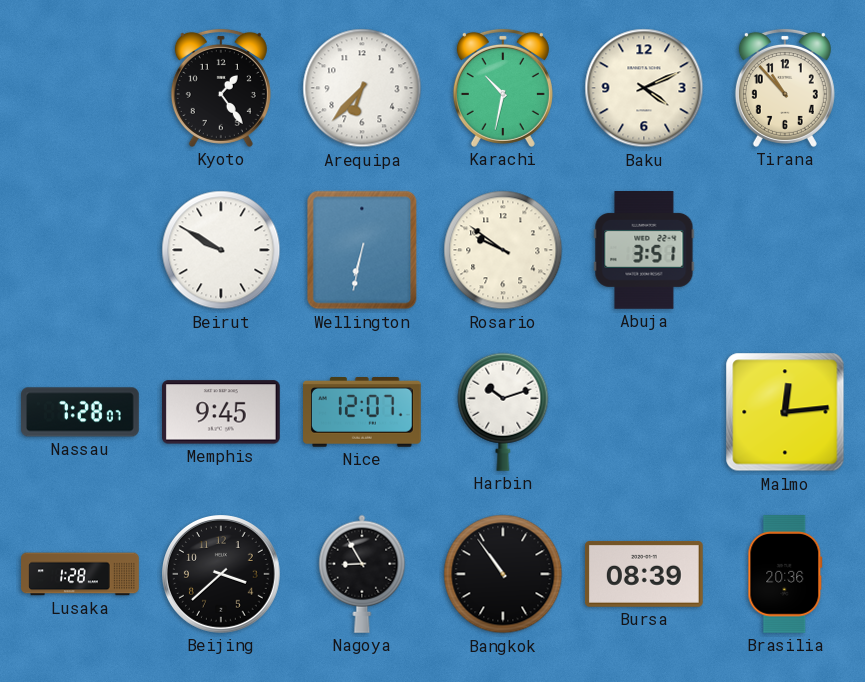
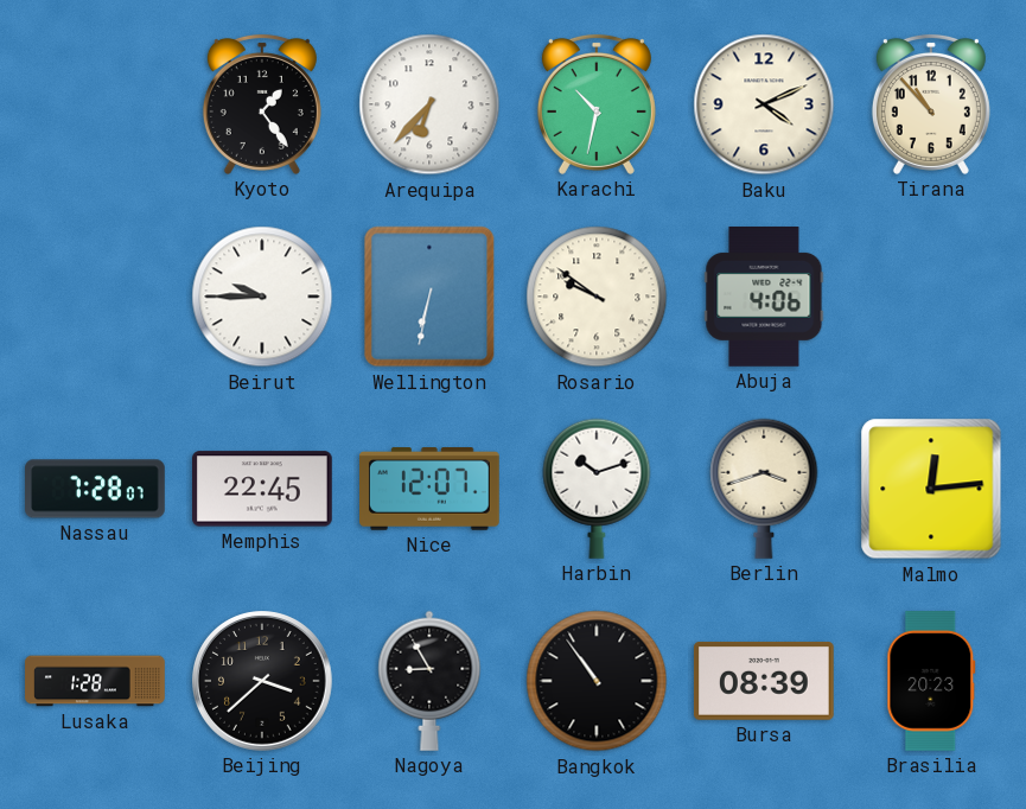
Beirut: 9:50 -> 9:45 (262, 297)
Abuja: 3:51 -> 4:06 (764, 298)
Memphis: 9:45 -> 22:45 (263, 489)
Berlin: none -> 3:42 (764, 489)
Brasilia: 20:36 -> 20:23 (931, 682)
